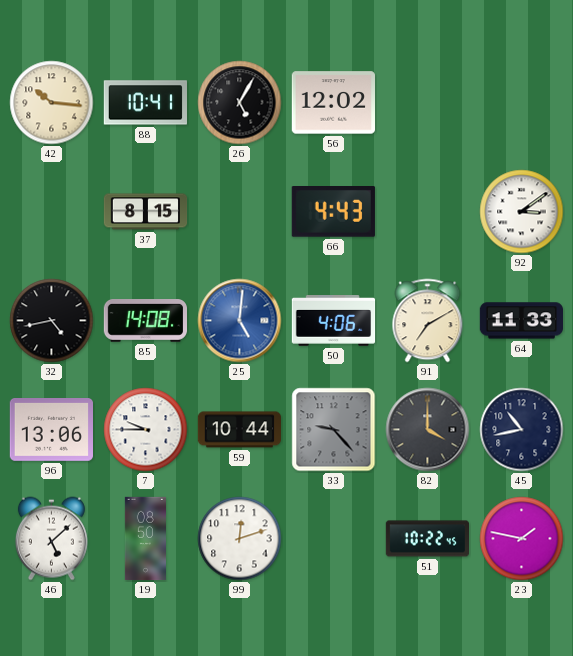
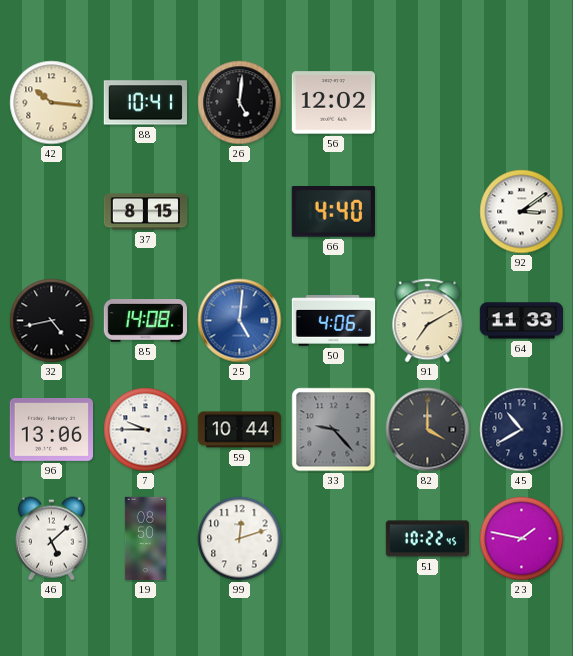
26: 5:05 -> 5:01 (240, 103)
66: 4:43 -> 4:40 (333, 212)
45: 10:43 -> 10:40 (522, 430)
